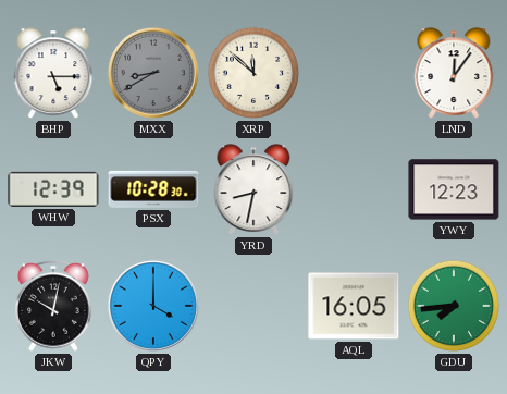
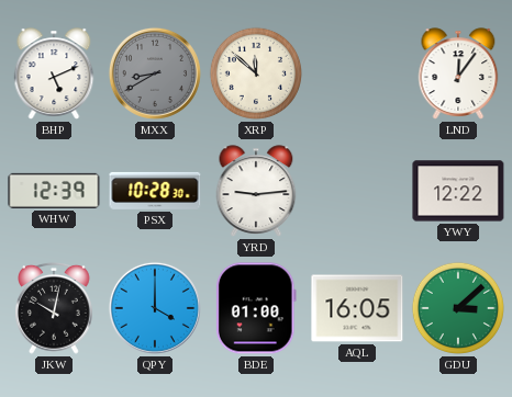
BHP: 5:15 -> 5:11 (54, 73)
YRD: 8:32 -> 9:14 (256, 191)
YWY: 12:23 -> 12:22 (458, 191)
BDE: none -> 01:00 (256, 308)
GDU: 7:44 -> 3:08 (458, 308)
